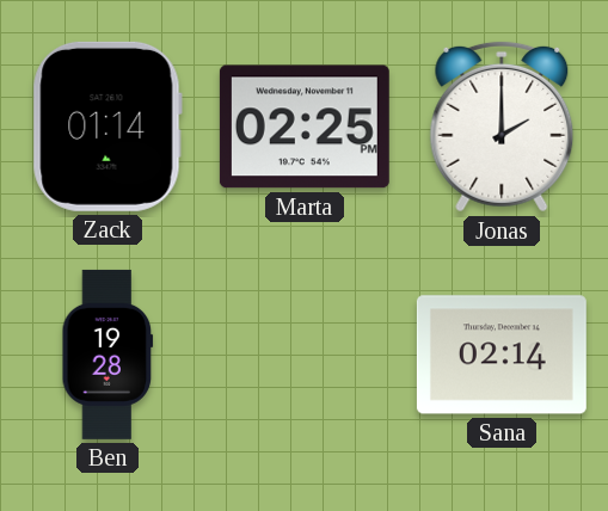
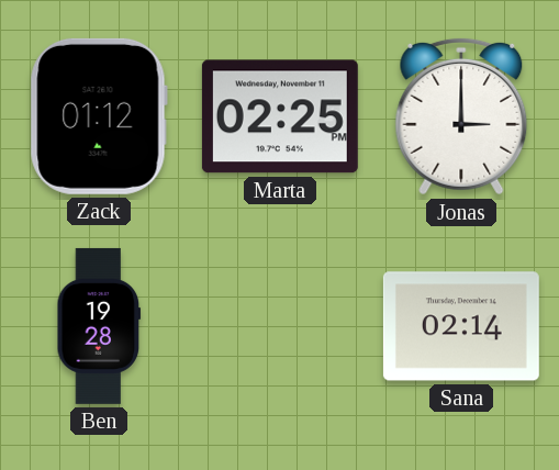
Zack: 01:14 -> 01:12 (99, 116)
Jonas: 2:00 -> 3:00 (461, 116)
